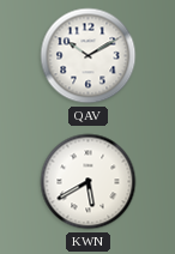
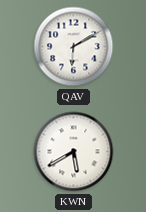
QAV: 10:10 -> 6:10 (74, 47)
